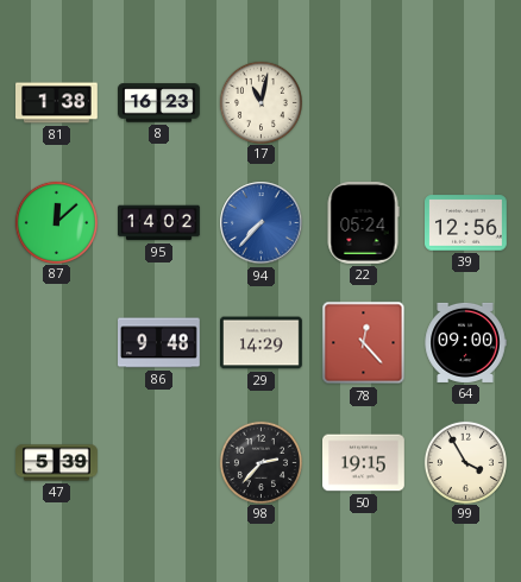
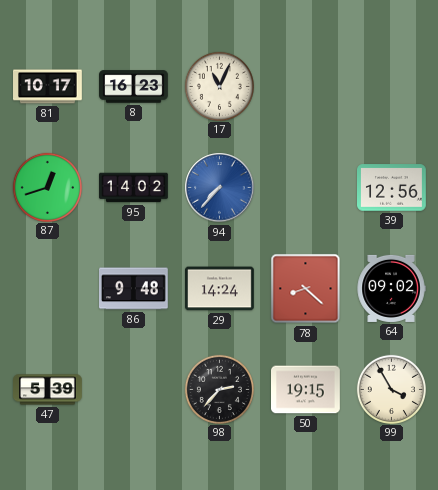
81: 1:38 -> 10:17 (48, 87)
17: 11:02 -> 11:04 (219, 86)
87: 12:08 -> 12:42 (47, 187)
22: 05:24 -> none (363, 223)
29: 14:29 -> 14:24 (220, 289)
78: 12:23 -> 8:22 (306, 289)
64: 09:00 -> 09:02 (391, 288)
